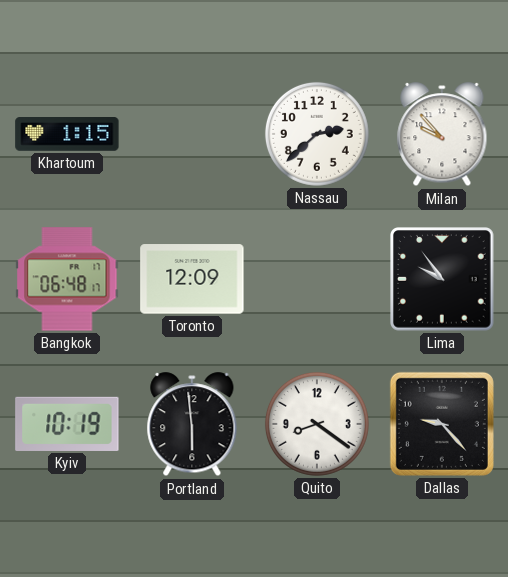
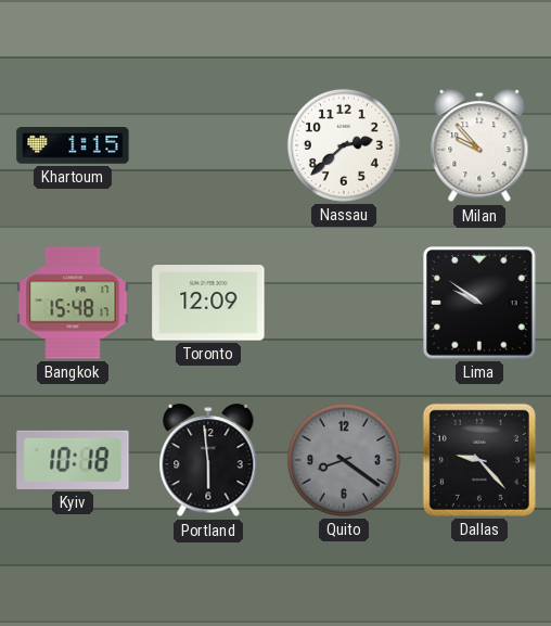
Bangkok: 06:48 -> 15:48 (73, 303)
Lima: 9:54 -> 9:51 (480, 304)
Kyiv: 10:19 -> 10:18 (73, 460)
Quito dial: white -> grey (344, 460)
